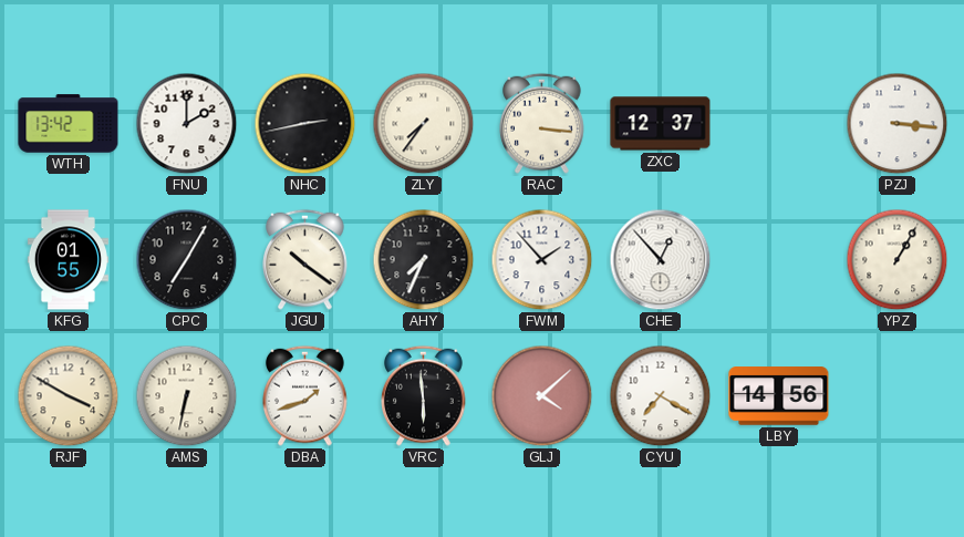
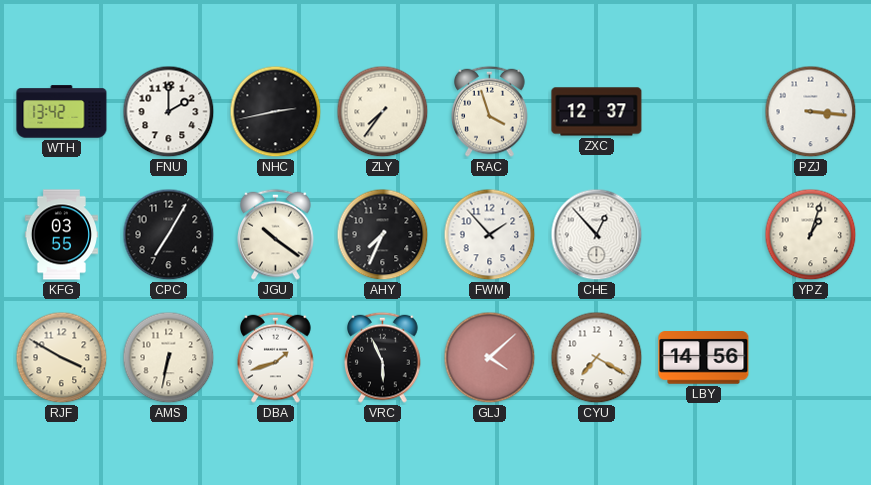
RAC: 3:16 -> 3:57 (490, 111)
KFG: 01:55 -> 03:55 (61, 235)
YPZ: 1:05 -> 1:03 (811, 235)
VRC: 5:59 -> 5:56 (383, 357)
